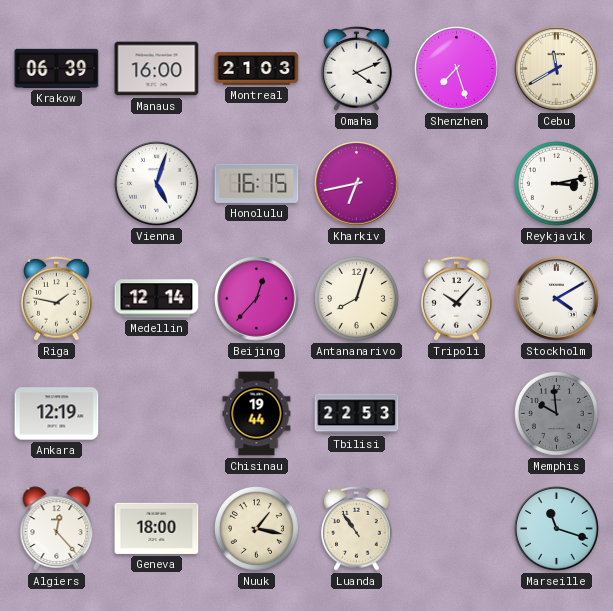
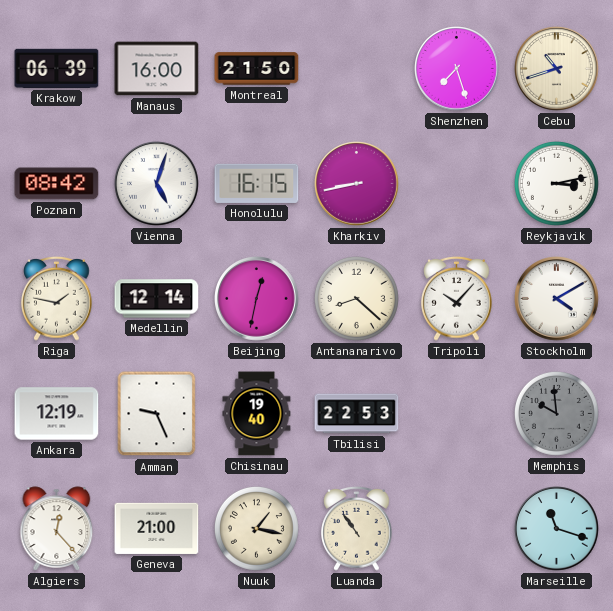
Montreal: 21:03 -> 21:50 (257, 69)
Omaha: 4:11 -> none (357, 68)
Cebu: 11:40 -> 10:42 (557, 69)
Poznan: none -> 08:42 (57, 184)
Kharkiv: 6:43 -> 8:43 (357, 184)
Beijing: 12:37 -> 12:32 (257, 299)
Antananarivo: 8:03 -> 8:22 (356, 298)
Amman: none -> 9:26 (157, 414)
Chisinau: 19:44 -> 19:40 (257, 414)
Geneva: 18:00 -> 21:00 (157, 528)
